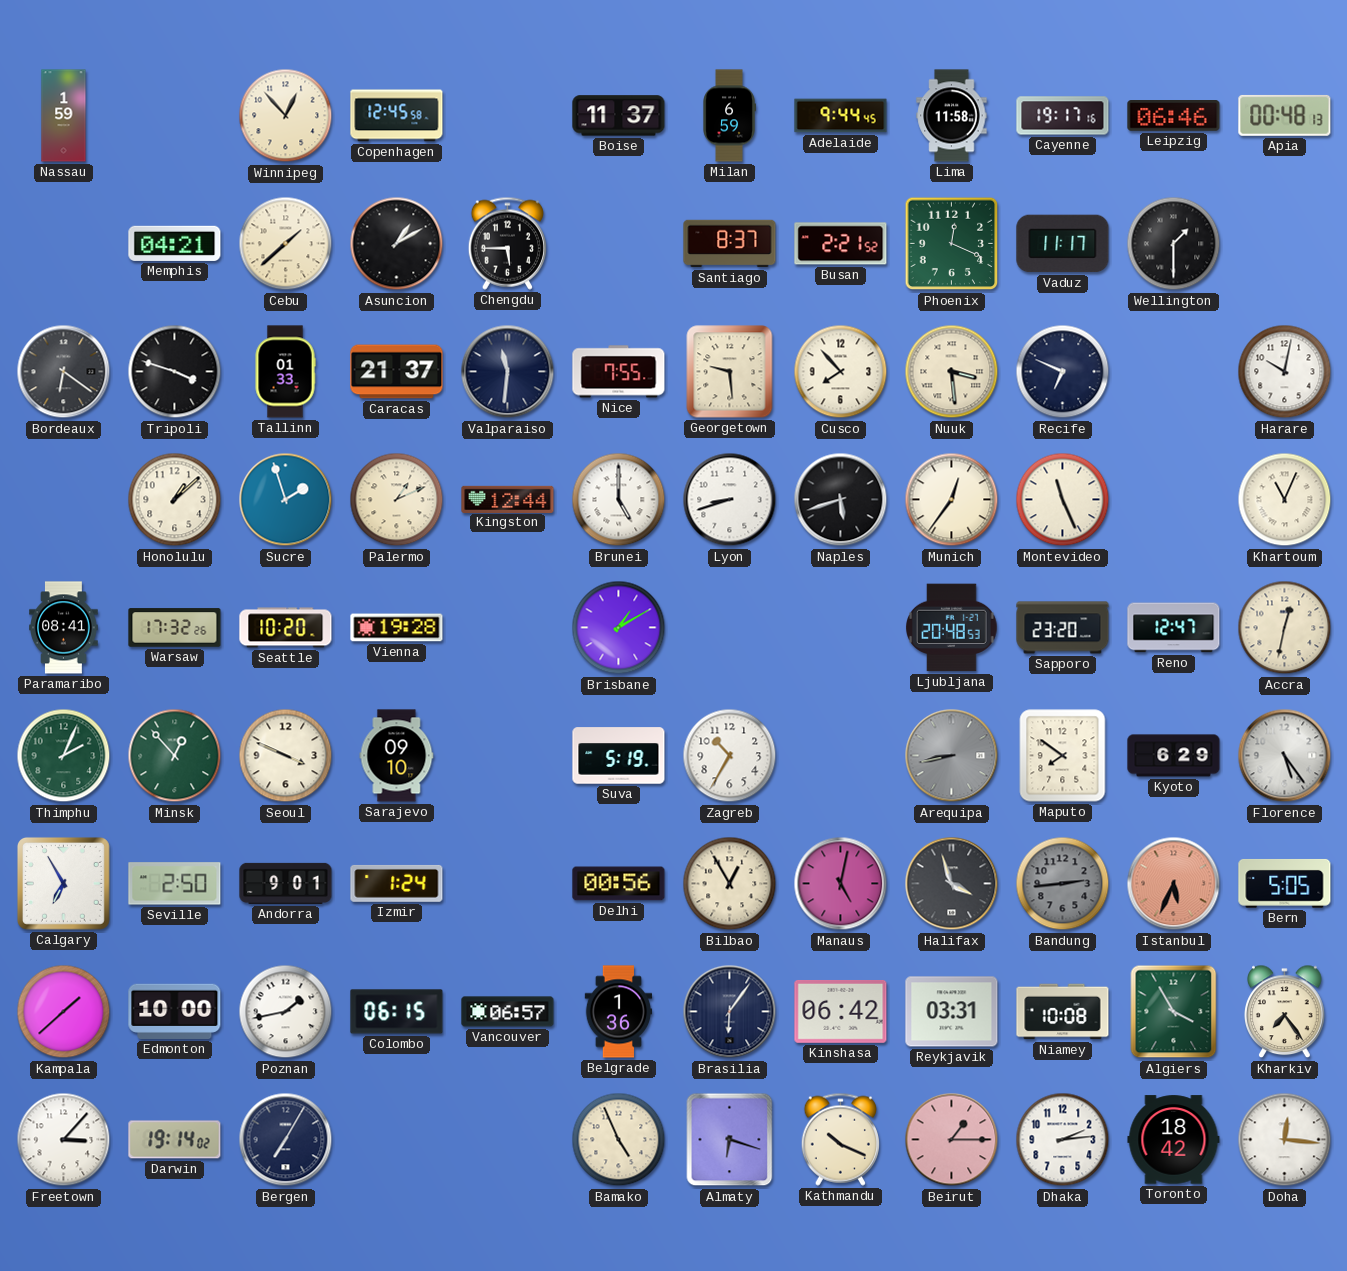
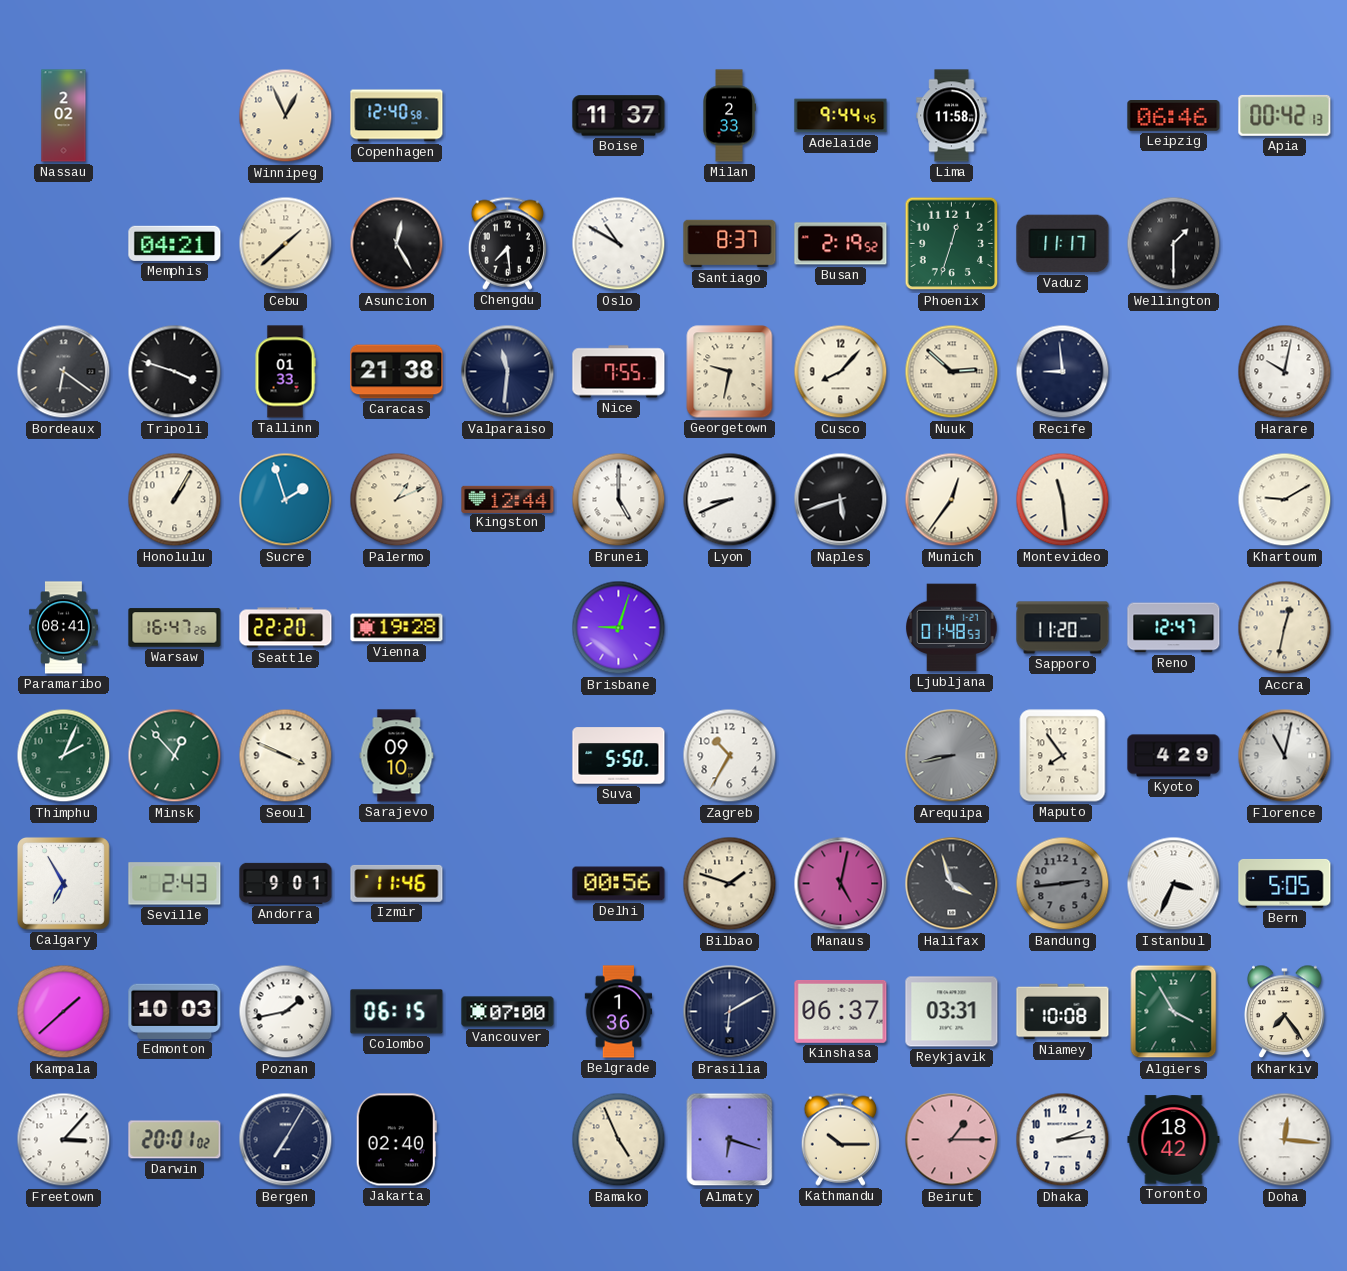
Nassau: 1:59 -> 2:02 (64, 116)
Winnipeg: 12:53 -> 12:56 (286, 116)
Copenhagen: 12:45 -> 12:40 (397, 116)
Milan: 6:59 -> 2:33 (729, 116)
Cayenne: 19:17 -> none (1063, 116)
Apia: 00:48 -> 00:42 (1285, 115)
Asuncion: 1:10 -> 12:25 (397, 244)
Chengdu: 5:45 -> 7:29 (507, 243)
Oslo: none -> 10:50 (619, 244)
Busan: 2:21 -> 2:19 (841, 244)
Phoenix: 12:19 -> 12:33 (952, 244)
Caracas: 21:37 -> 21:38 (397, 372)
Georgetown: 9:29 -> 9:32 (730, 372)
Cusco: 7:53 -> 8:07 (841, 372)
Nuuk: 3:29 -> 2:52 (952, 372)
Recife: 6:49 -> 8:59 (1063, 372)
Honolulu: 1:08 -> 1:05 (175, 500)
Lyon: 8:42 -> 8:41 (730, 500)
Montevideo: 11:26 -> 11:29 (1063, 500)
Khartoum: 11:04 -> 9:10 (1285, 500)
Warsaw: 17:32 -> 16:47 (175, 628)
Seattle: 10:20 -> 22:20 (286, 628)
Brisbane: 1:10 -> 9:03 (619, 628)
Ljubljana: 20:48 -> 01:48 (952, 628)
Sapporo: 23:20 -> 11:20 (1063, 628)
Suva: 5:19 -> 5:50 (619, 756)
Maputo: 7:51 -> 7:54 (1063, 756)
Kyoto: 6:29 -> 4:29 (1174, 756)
Florence: 5:24 -> 11:02 (1285, 756)
Seville: 2:50 -> 2:43 (175, 884)
Izmir: 1:24 -> 11:46 (397, 883)
Bilbao: 12:55 -> 1:48 (730, 884)
Istanbul: 5:34 -> 3:34 (1174, 884)
Istanbul dial: salmon -> white (1174, 884)
Edmonton: 10:00 -> 10:03 (175, 1011)
Vancouver: 06:57 -> 07:00 (508, 1012)
Brasilia: 6:06 -> 6:10 (730, 1012)
Kinshasa: 06:42 -> 06:37 (841, 1011)
Darwin: 19:14 -> 20:01 (175, 1140)
Jakarta: none -> 02:40 (396, 1140)
Kathmandu: 10:19 -> 10:15 (840, 1139)
